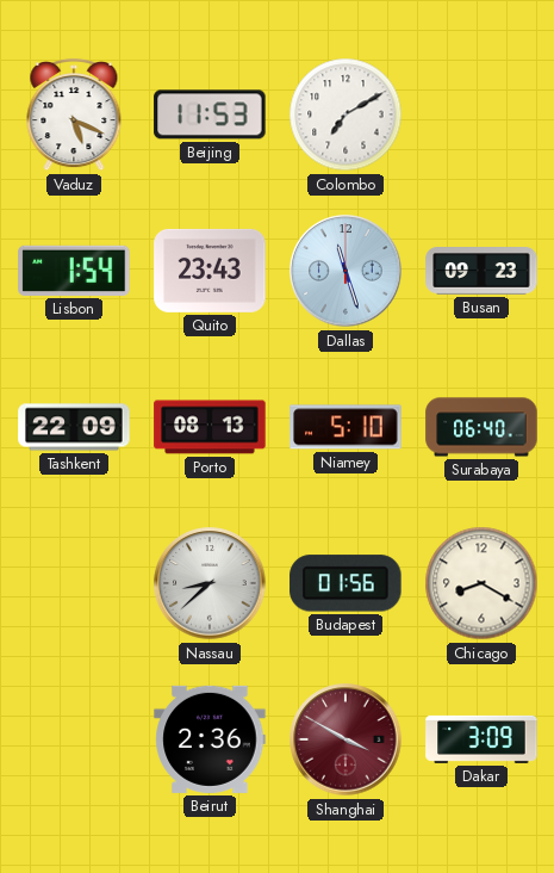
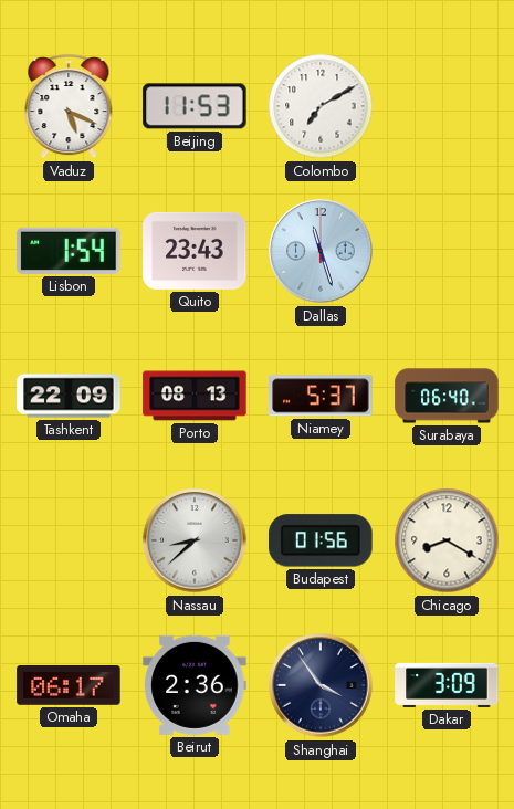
Busan: 09:23 -> none (481, 271)
Niamey: 5:10 -> 5:37 (321, 396)
Omaha: none -> 06:17 (69, 686)
Shanghai: 3:50 -> 3:54 (321, 685)
Shanghai dial: burgundy -> navy (321, 685)
